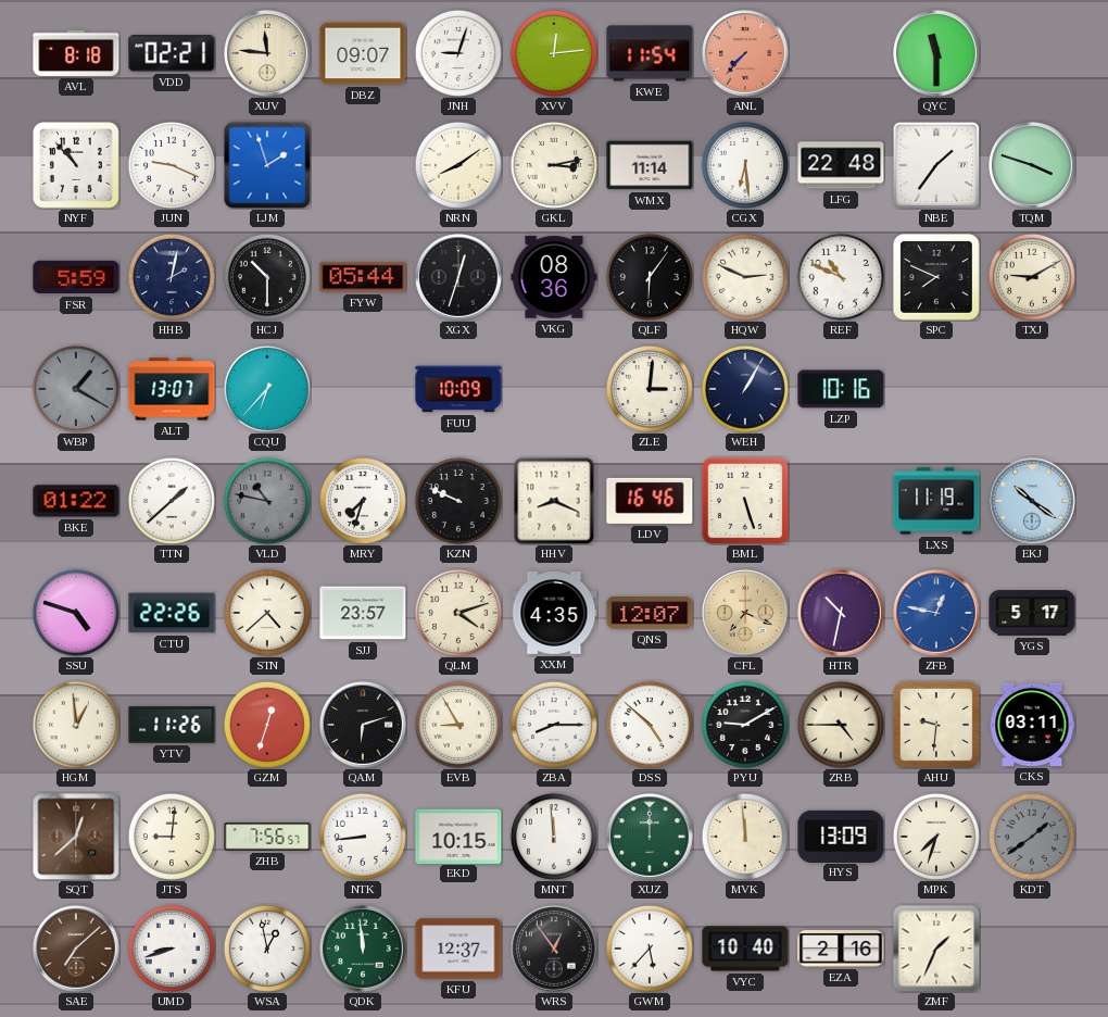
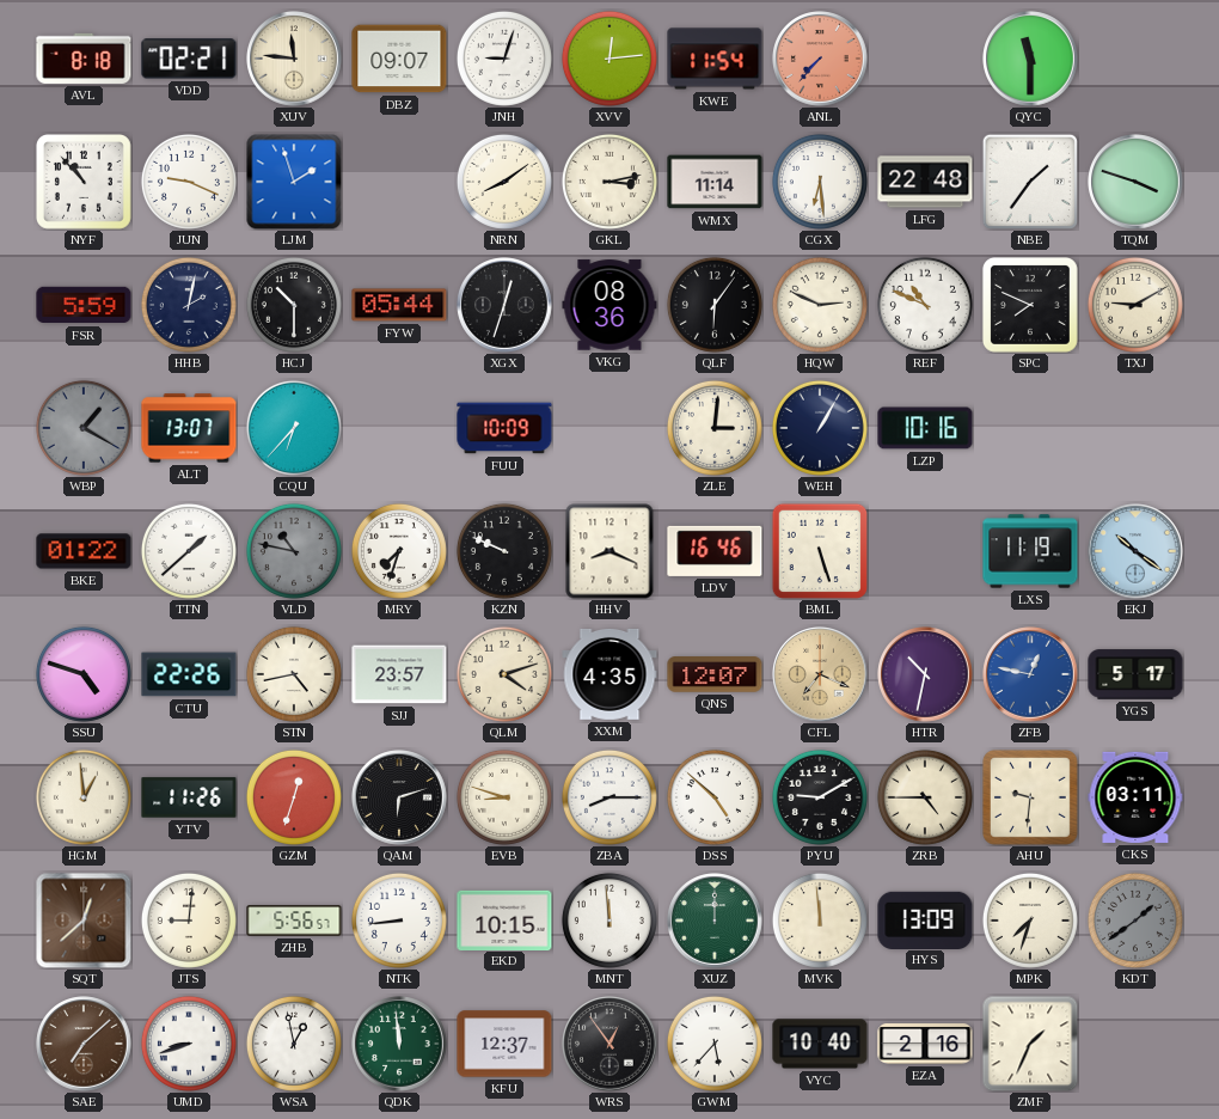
STN: 4:38 -> 4:43 (294, 674)
EVB: 8:55 -> 8:48 (504, 797)
ZHB: 7:56 -> 5:56 (294, 921)
